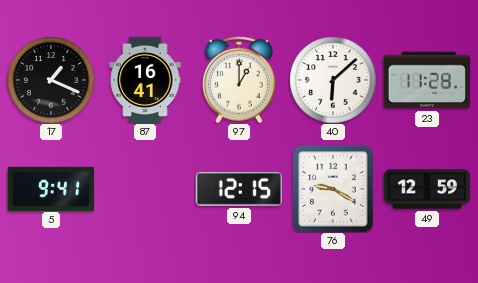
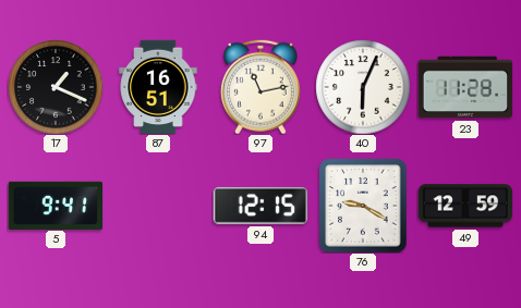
87: 16:41 -> 16:51 (158, 86)
97: 1:00 -> 11:13 (260, 87)
40: 6:08 -> 6:04 (363, 87)
